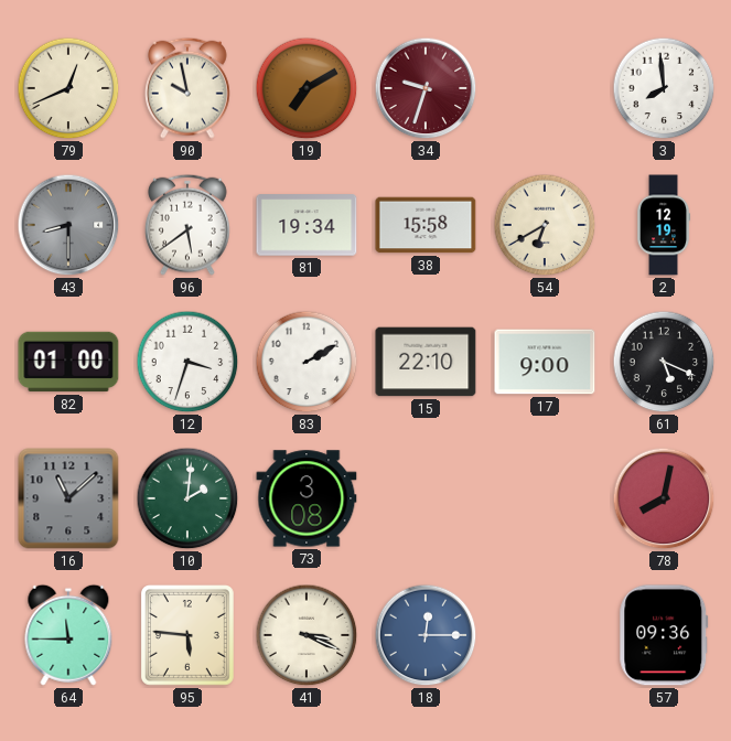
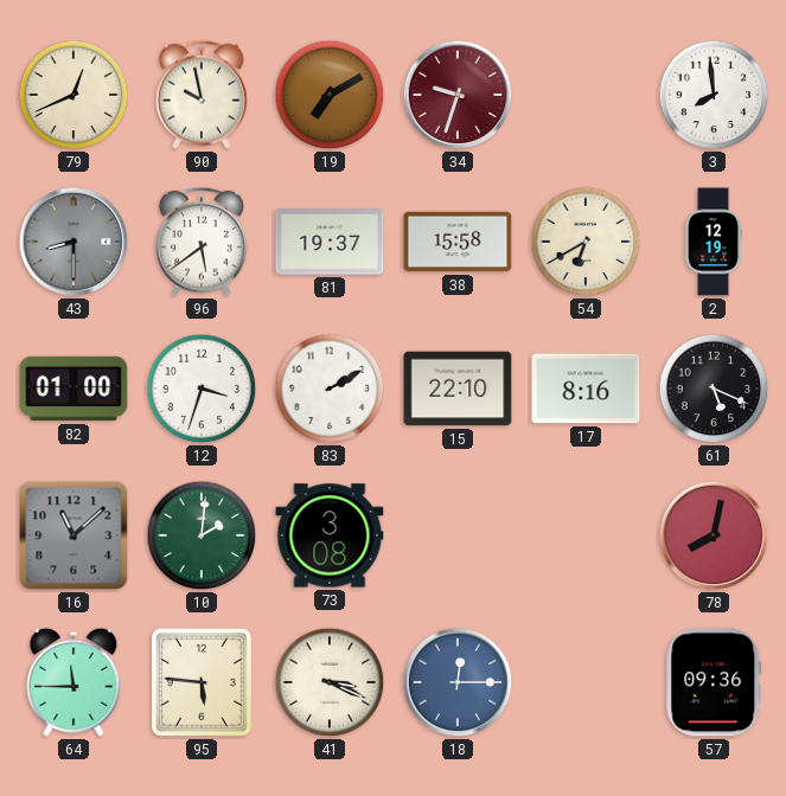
81: 19:34 -> 19:37 (330, 242)
17: 9:00 -> 8:16 (586, 389)
